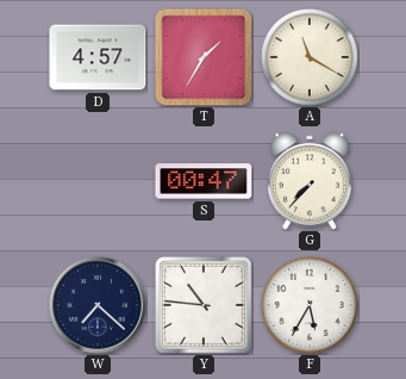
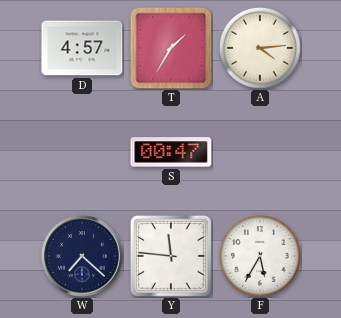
A: 11:20 -> 4:14 (260, 48)
G: 7:37 -> none (310, 181)
Y: 10:46 -> 11:46 (171, 256)
